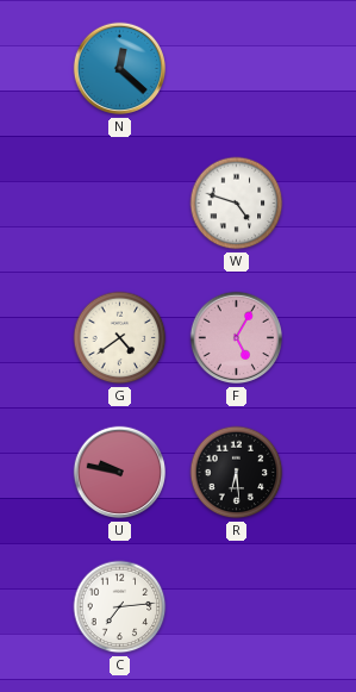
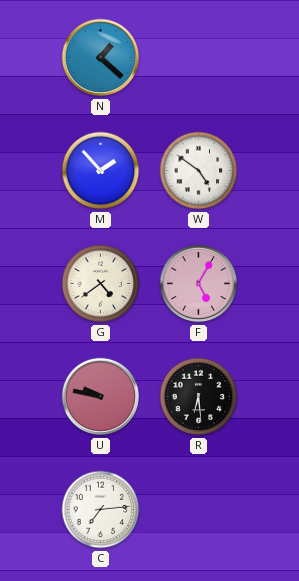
N: 12:22 -> 1:22 (101, 58)
M: none -> 1:53 (101, 171)
W: 4:48 -> 4:51 (199, 171)
